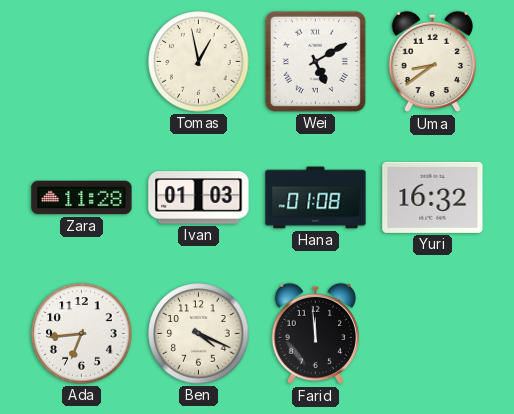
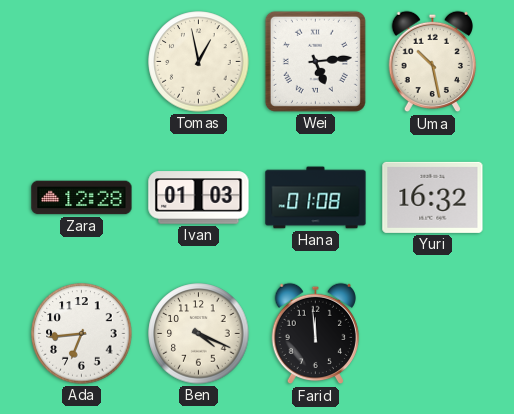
Wei: 5:10 -> 5:14 (315, 61)
Uma: 8:39 -> 10:28 (432, 62)
Zara: 11:28 -> 12:28 (82, 198)
